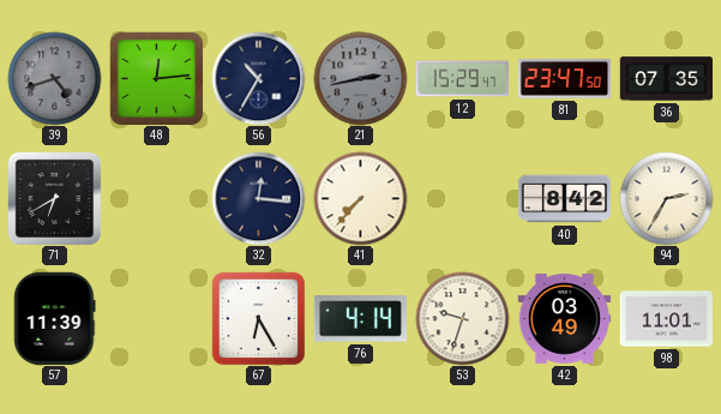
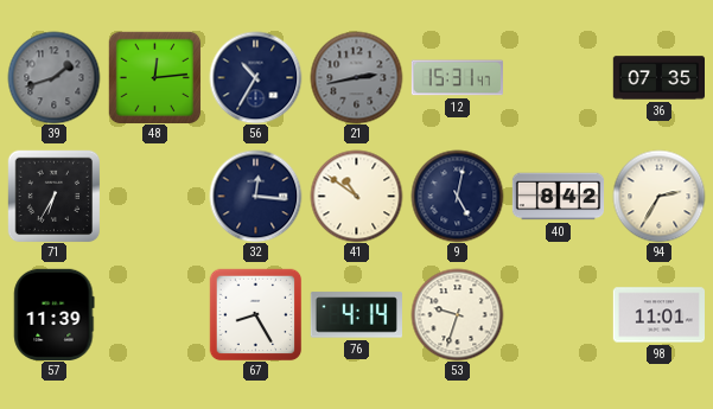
39: 4:42 -> 1:42 (53, 77)
12: 15:29 -> 15:31 (457, 78)
81: 23:47 -> none (564, 79)
71: 6:40 -> 6:35 (53, 196)
41: 7:37 -> 10:51 (356, 196)
9: none -> 5:02 (457, 196)
67: 6:25 -> 8:25 (255, 314)
42: 03:49 -> none (564, 319)
